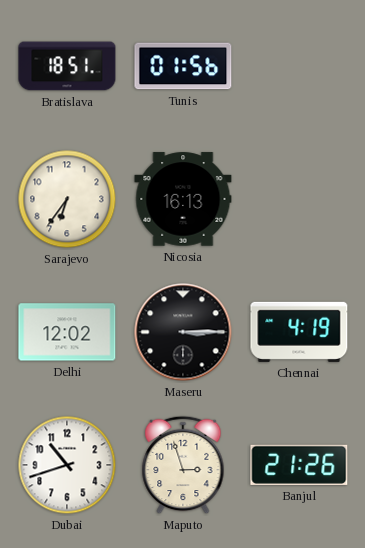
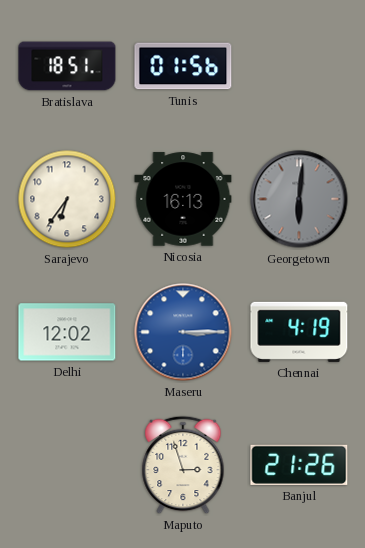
Georgetown: none -> 6:01 (299, 199)
Maseru dial: black -> blue (183, 332)
Dubai: 10:42 -> none (67, 465)
